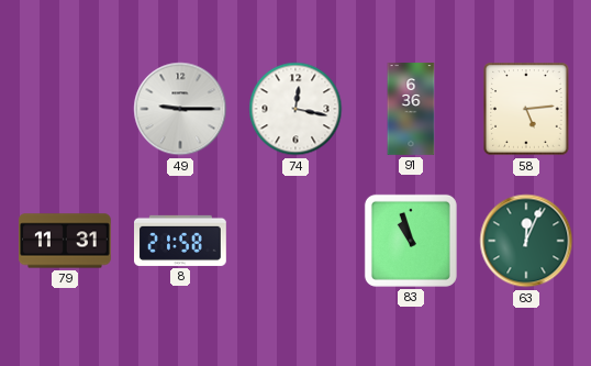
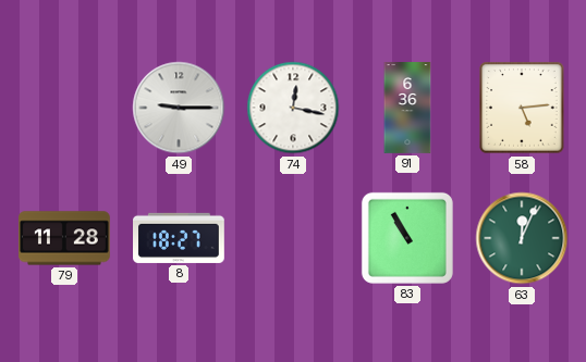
79: 11:31 -> 11:28 (65, 238)
8: 21:58 -> 18:27 (180, 238)
83: 10:57 -> 10:55 (407, 238)
